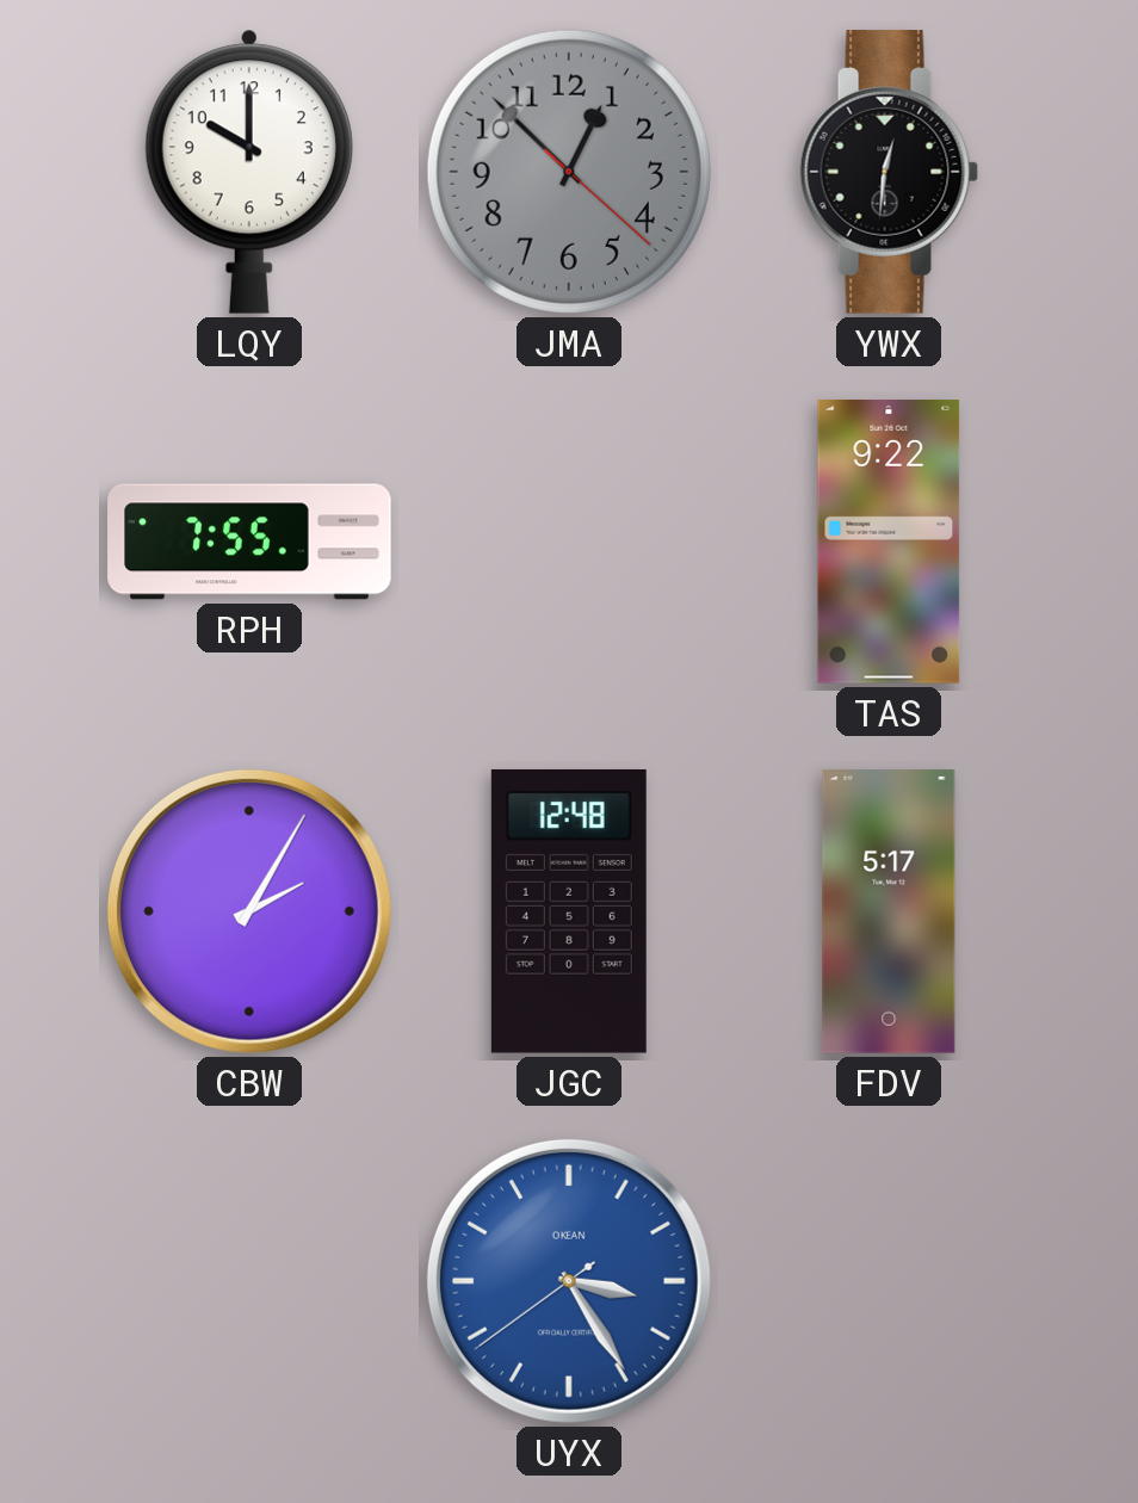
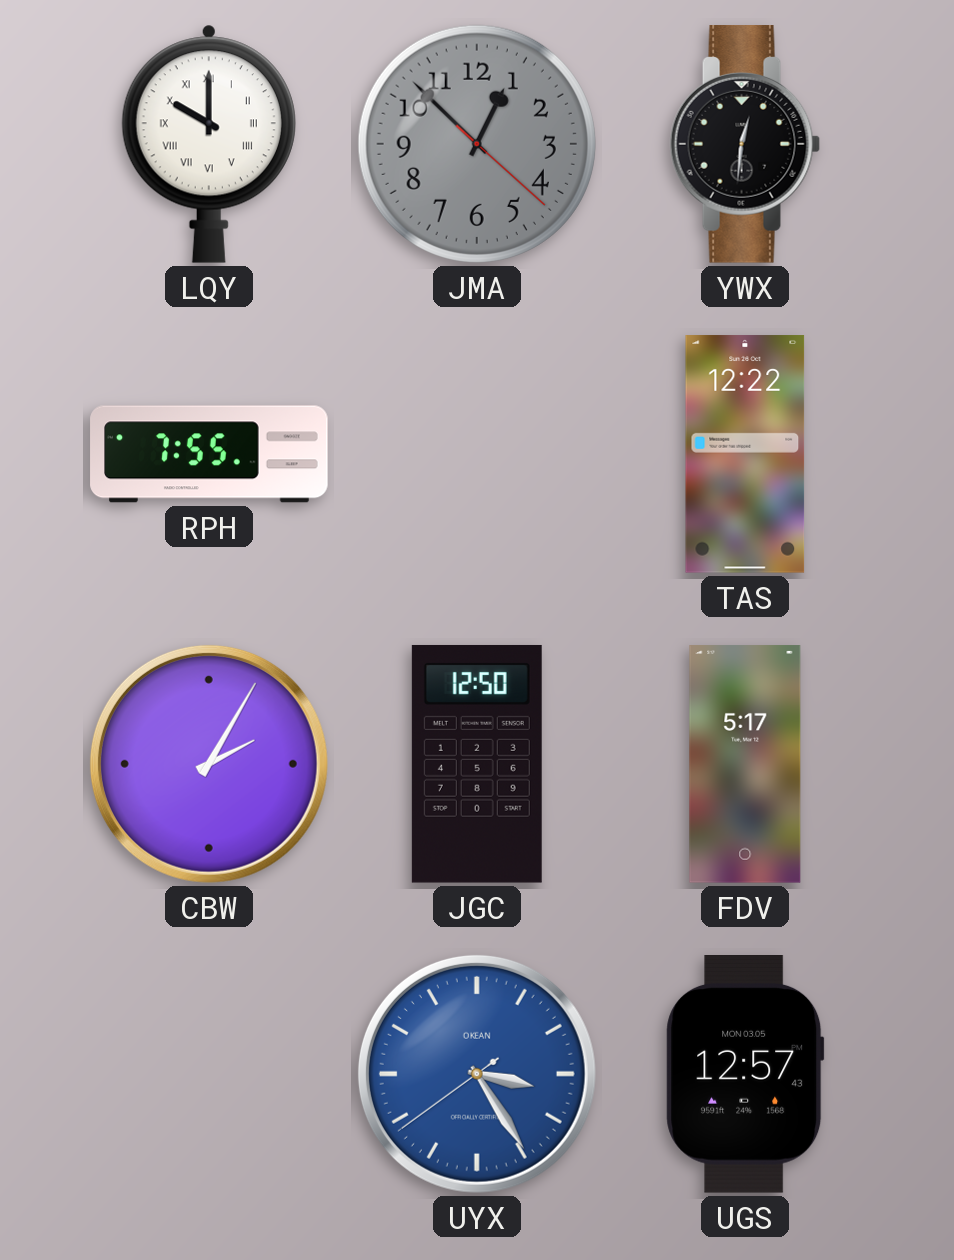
LQY numerals: Arabic -> Roman (209, 144)
TAS: 9:22 -> 12:22 (745, 454)
JGC: 12:48 -> 12:50 (477, 764)
UGS: none -> 12:57 (745, 1075)
